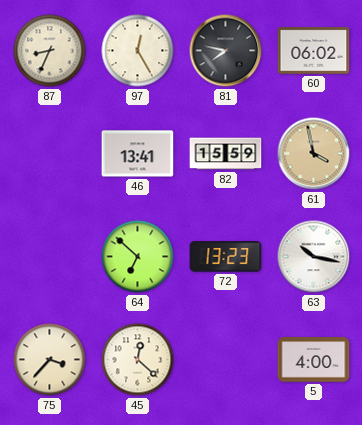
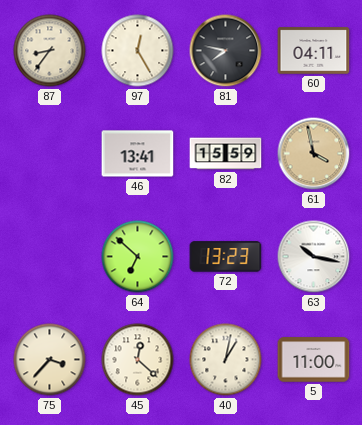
87: 8:34 -> 8:36 (50, 51)
60: 06:02 -> 04:11 (314, 51)
40: none -> 1:02 (226, 360)
5: 4:00 -> 11:00 (314, 360)
